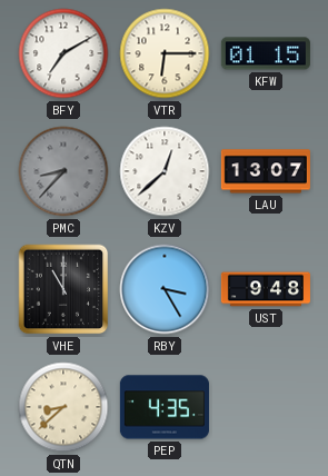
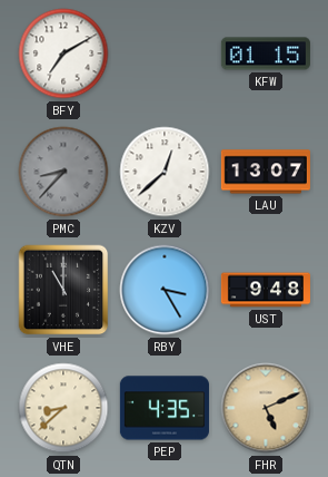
VTR: 6:15 -> none (165, 53)
FHR: none -> 5:11 (266, 408)
